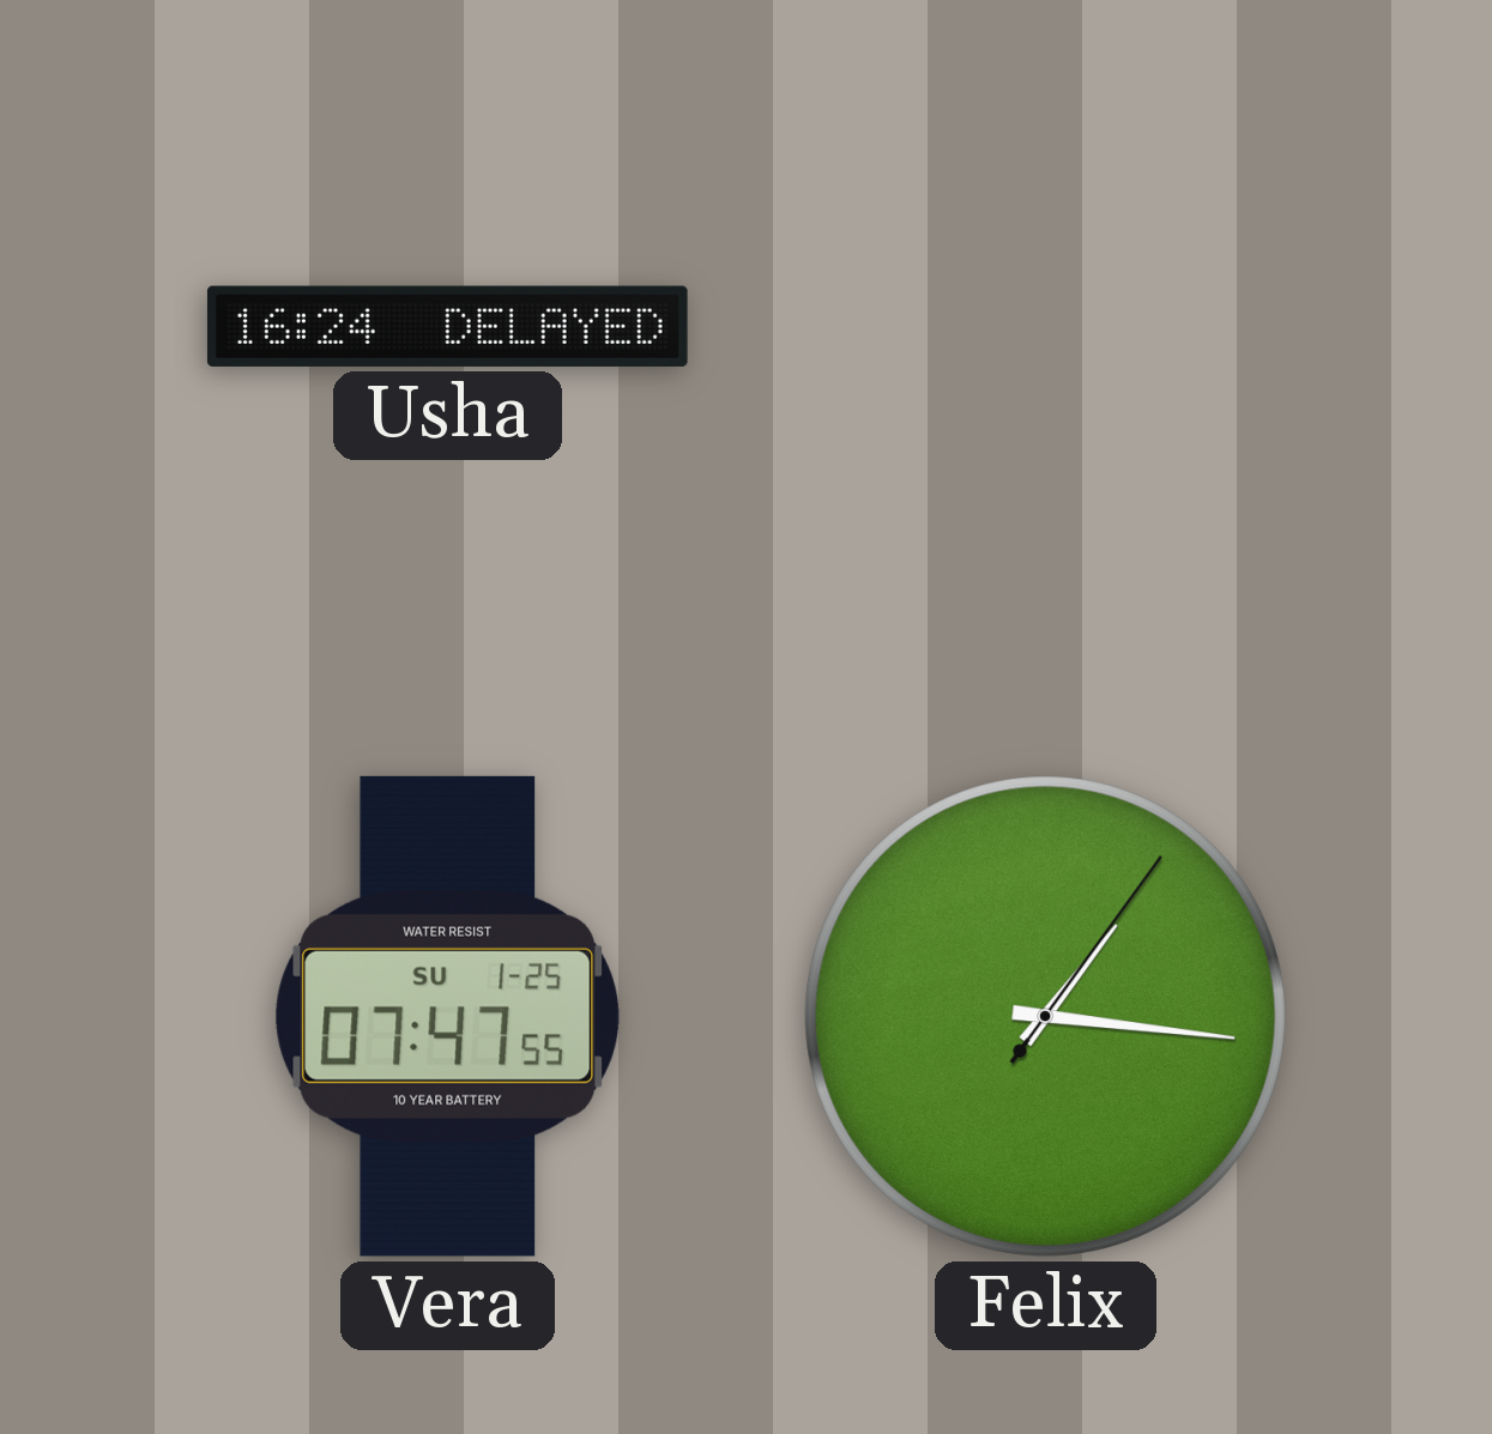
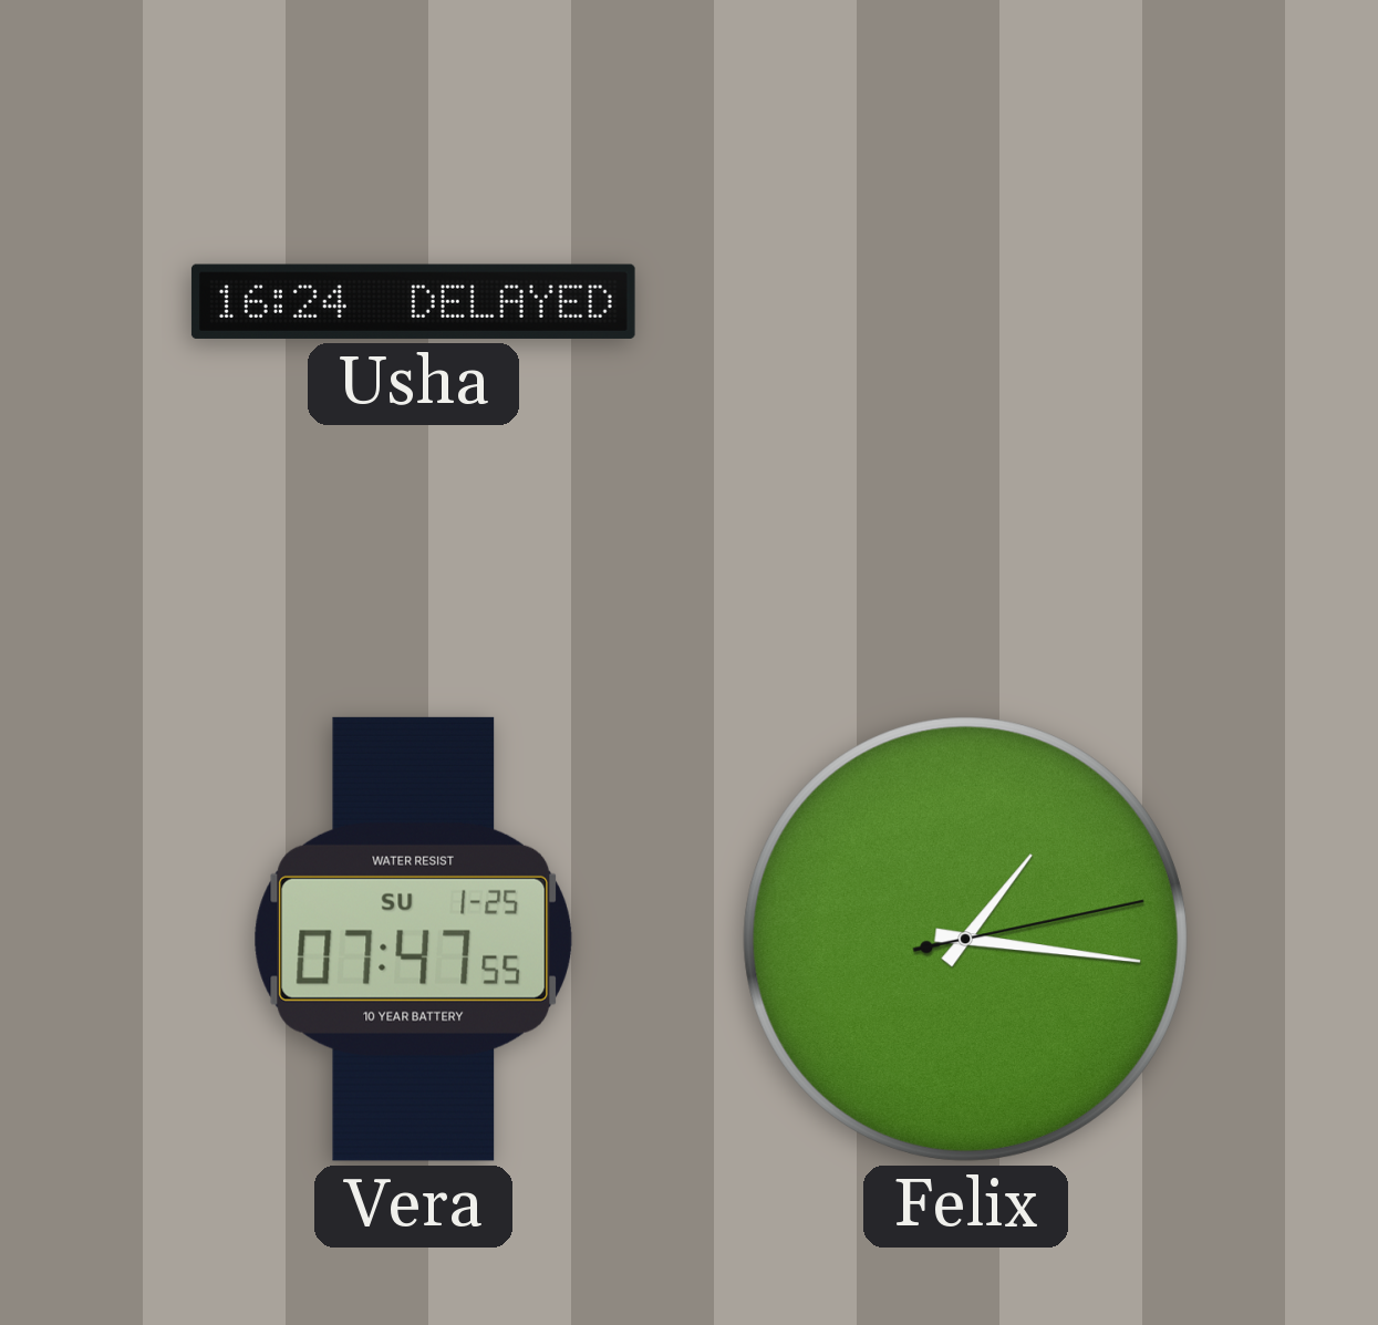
Felix: 1:16:06 -> 1:16:13 (965, 939)
